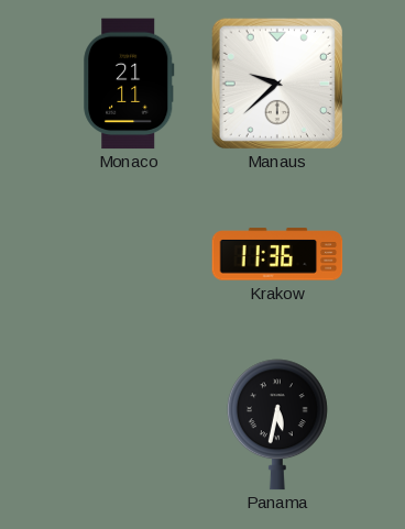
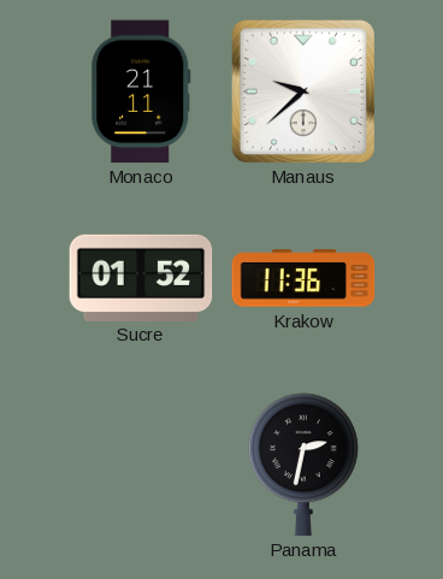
Sucre: none -> 01:52 (141, 277)
Panama: 5:32 -> 2:32 (303, 465)
